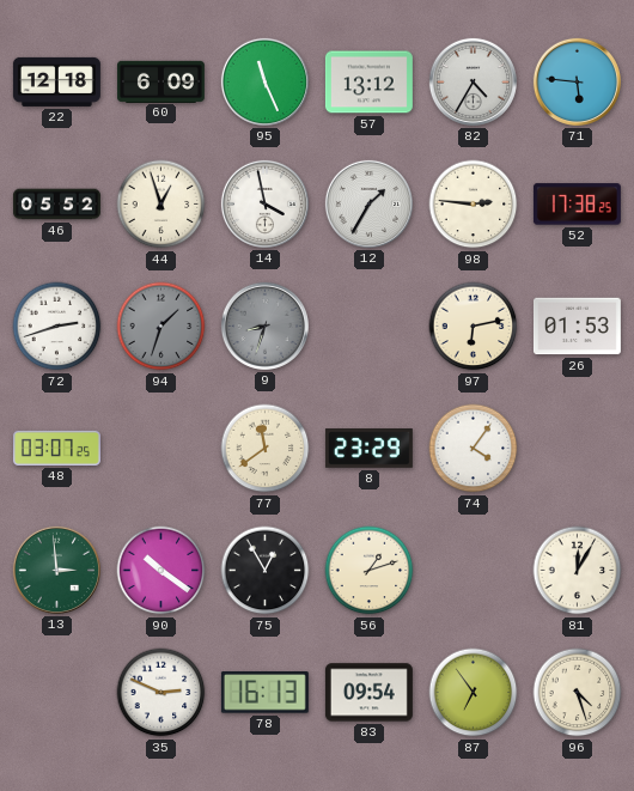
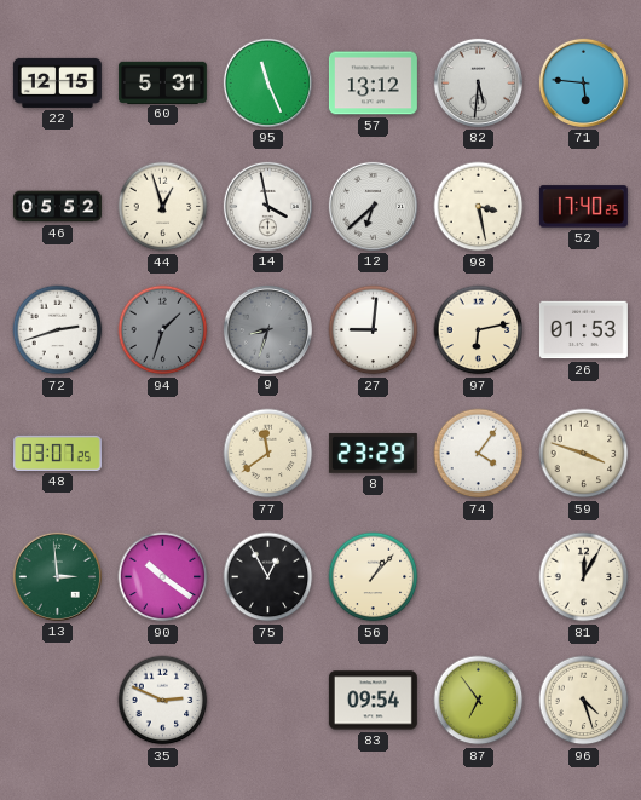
22: 12:18 -> 12:15 (57, 82)
60: 6:09 -> 5:31 (162, 82)
82: 4:35 -> 5:31 (478, 82)
12: 1:35 -> 6:38 (373, 206)
98: 2:46 -> 3:28 (479, 207)
52: 17:38 -> 17:40 (583, 207)
27: none -> 9:01 (374, 330)
59: none -> 3:48 (584, 454)
56: 1:12 -> 1:07 (374, 577)
78: 16:13 -> none (264, 693)
